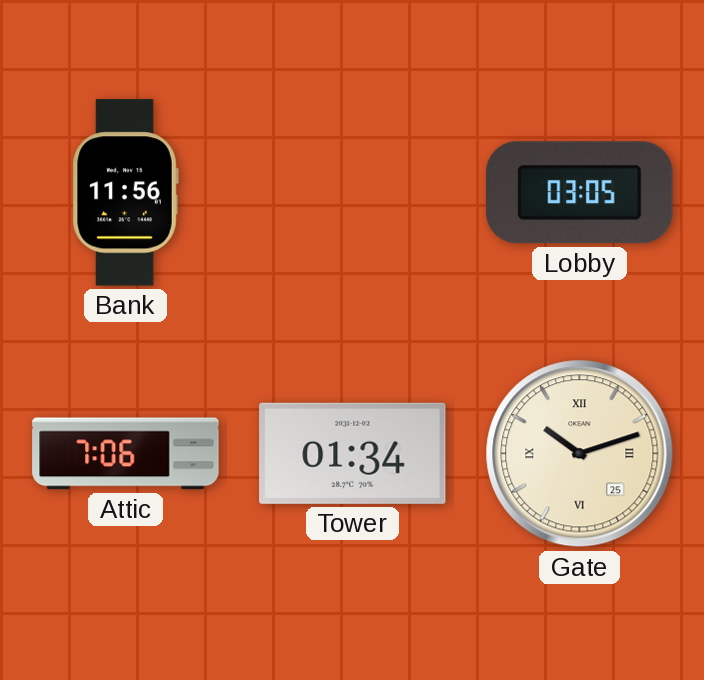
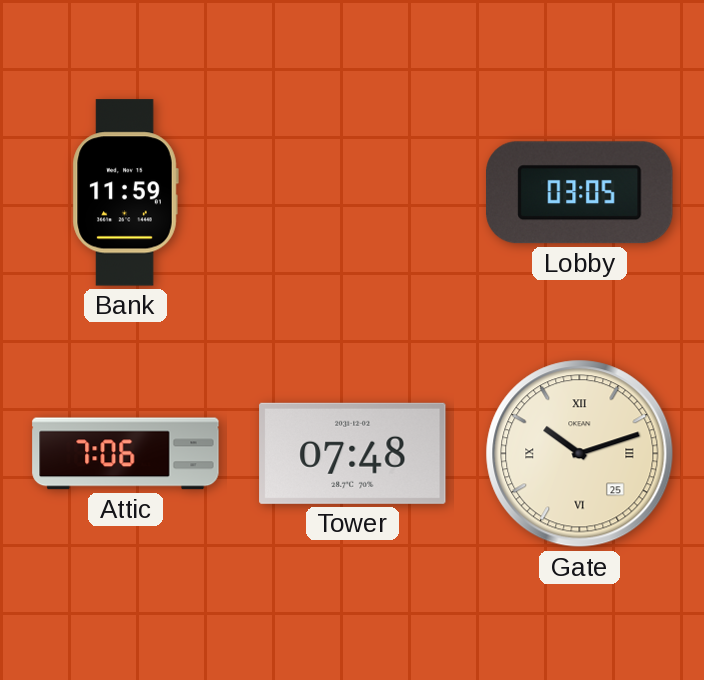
Bank: 11:56 -> 11:59 (125, 193)
Tower: 01:34 -> 07:48 (353, 453)
